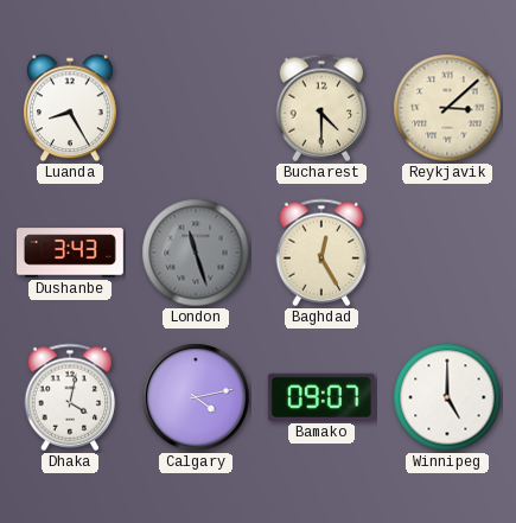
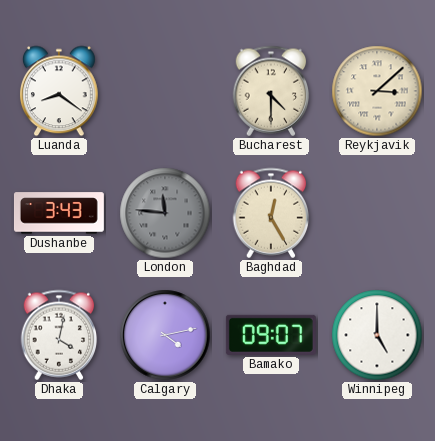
Luanda: 8:25 -> 8:21 (59, 91)
London: 11:27 -> 11:46 (165, 213)
